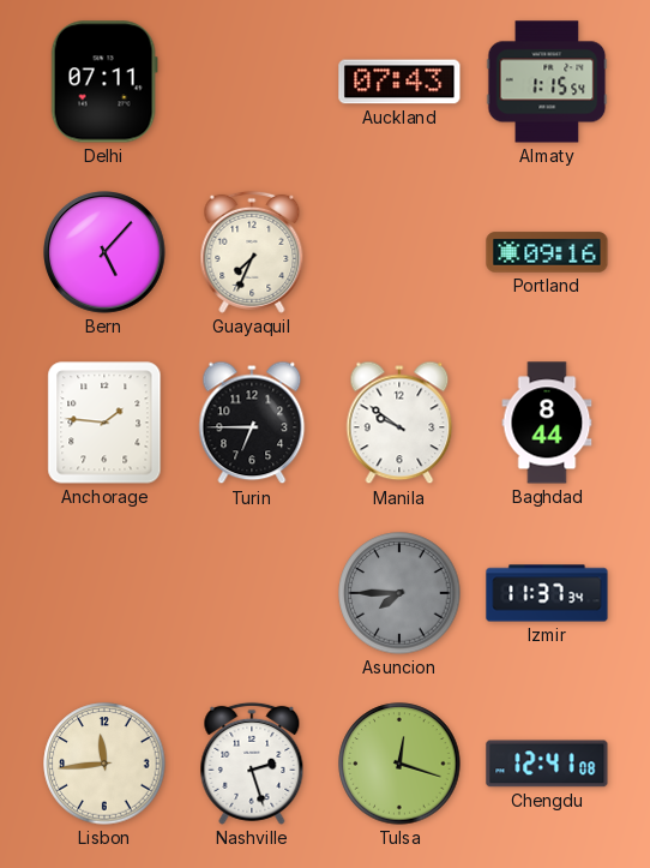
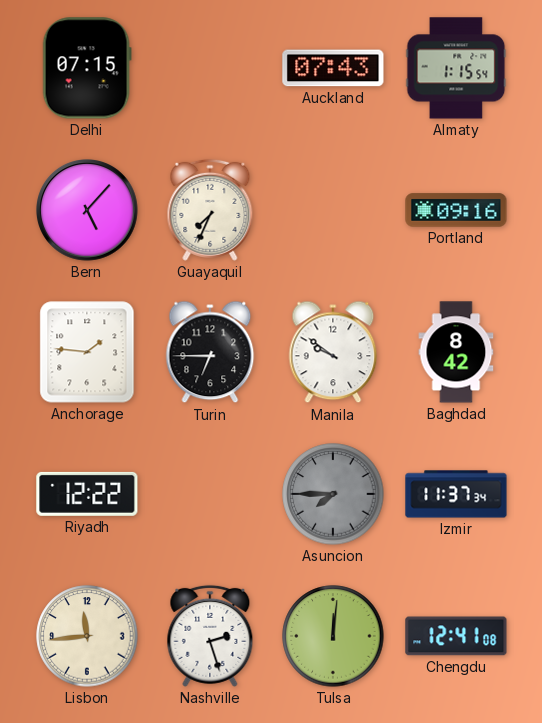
Delhi: 07:11 -> 07:15 (87, 68)
Baghdad: 8:44 -> 8:42 (456, 352)
Riyadh: none -> 12:22 (87, 494)
Tulsa: 12:18 -> 12:01 (333, 636)
